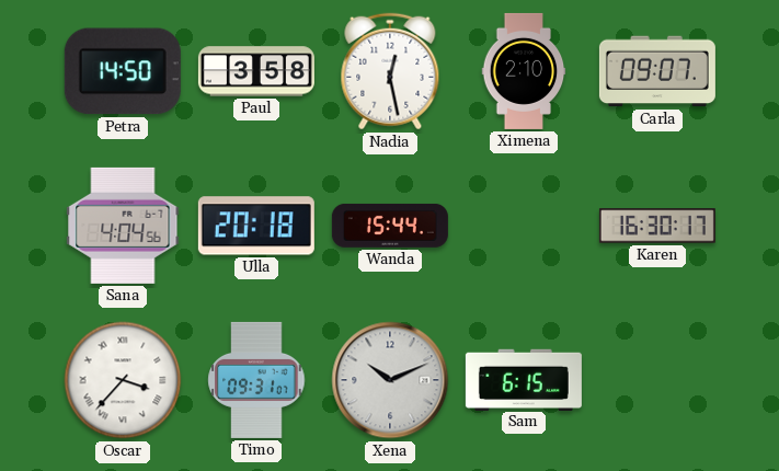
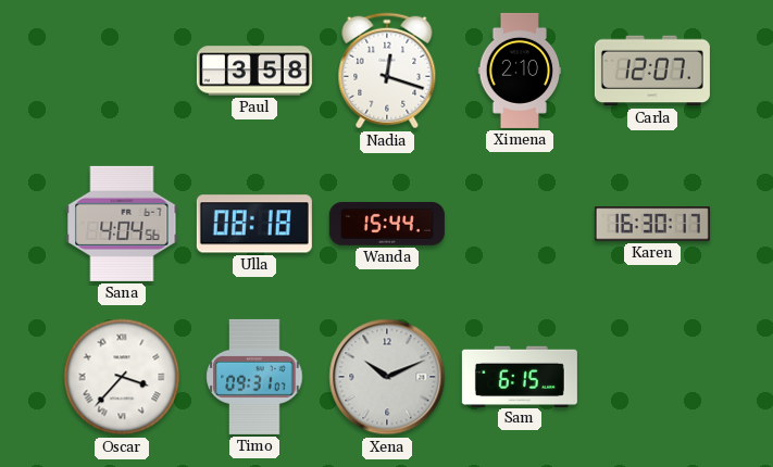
Petra: 14:50 -> none (123, 71)
Nadia: 12:28 -> 12:18 (387, 71)
Carla: 09:07 -> 12:07 (652, 71)
Ulla: 20:18 -> 08:18 (254, 224)
